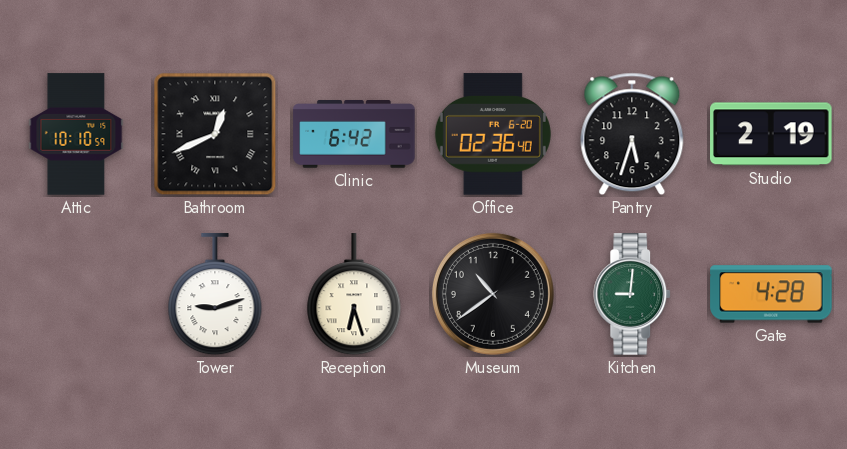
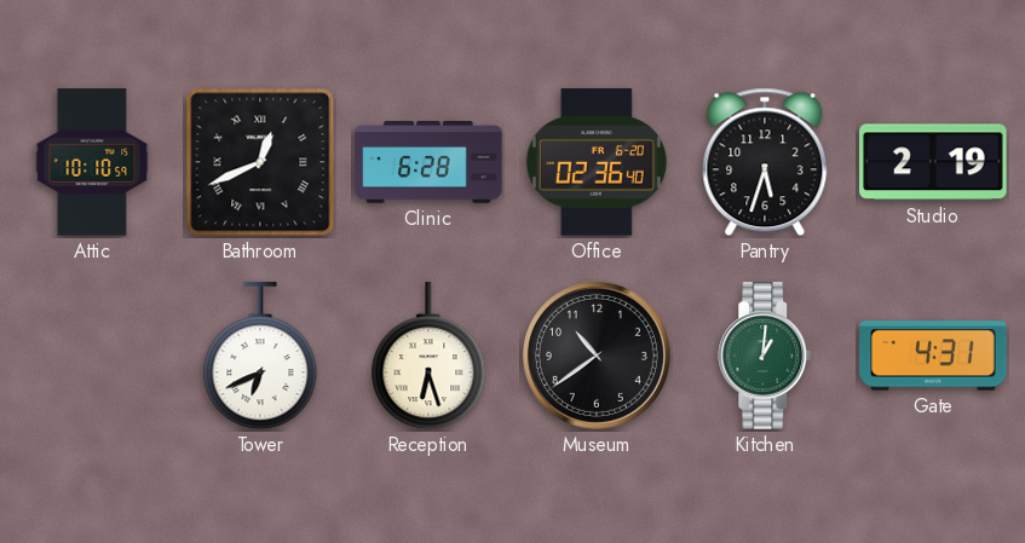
Clinic: 6:42 -> 6:28 (428, 163)
Tower: 9:12 -> 6:41 (260, 357)
Kitchen: 9:01 -> 1:01 (766, 356)
Gate: 4:28 -> 4:31 (933, 356)
